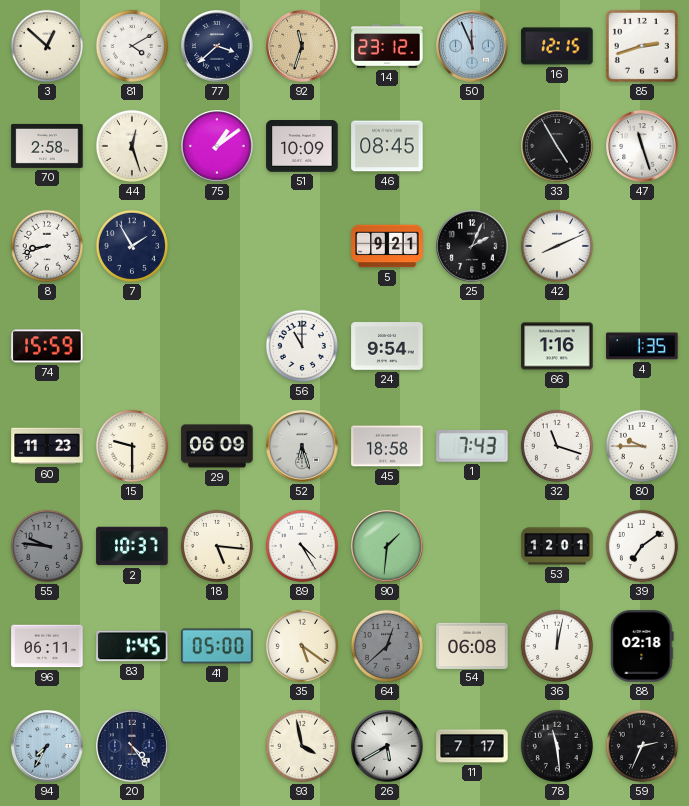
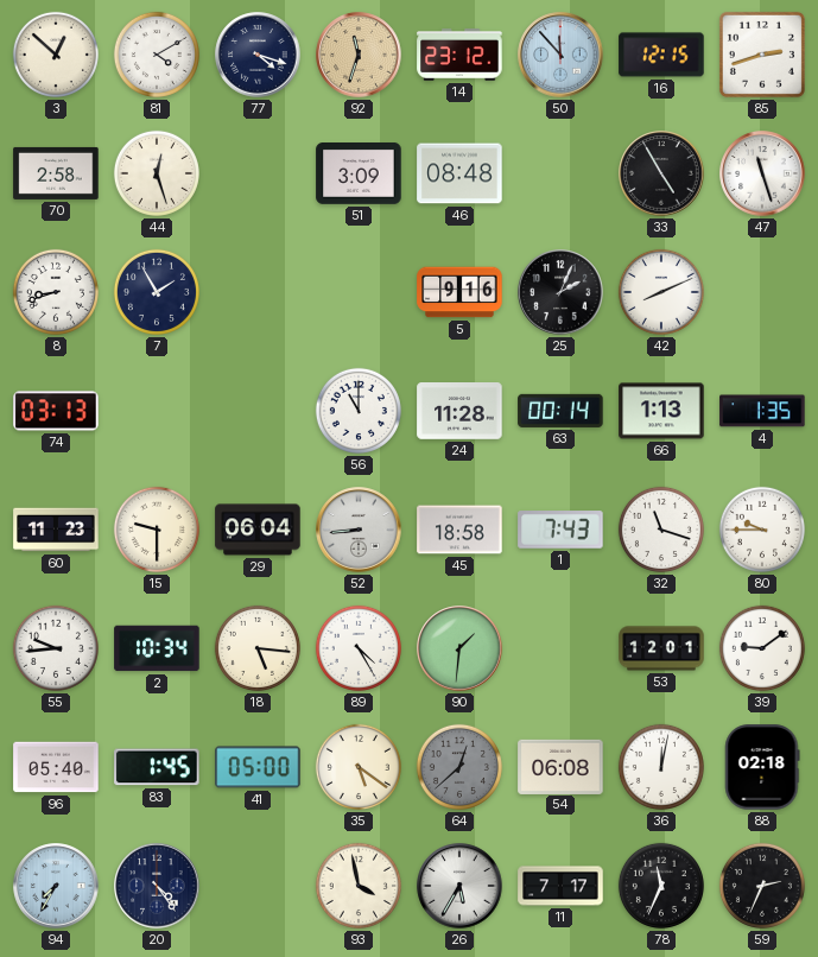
77: 3:38 -> 4:18 (258, 55)
50: 11:56 -> 11:53 (560, 55)
75: 1:09 -> none (217, 146)
51: 10:09 -> 3:09 (359, 175)
46: 08:45 -> 08:48 (459, 173)
5: 9:21 -> 9:16 (459, 292)
74: 15:59 -> 03:13 (56, 411)
24: 9:54 -> 11:28 (459, 412)
63: none -> 00:14 (560, 411)
66: 1:16 -> 1:13 (661, 411)
29: 06:09 -> 06:04 (258, 530)
52: 6:27 -> 8:44 (359, 530)
55: 9:46 -> 9:44 (56, 648)
55 dial: grey -> white (56, 648)
2: 10:37 -> 10:34 (157, 648)
39: 7:09 -> 9:09 (762, 648)
96: 06:11 -> 05:40 (56, 767)
26: 5:40 -> 5:35 (459, 886)
78: 11:29 -> 11:34 (661, 886)
